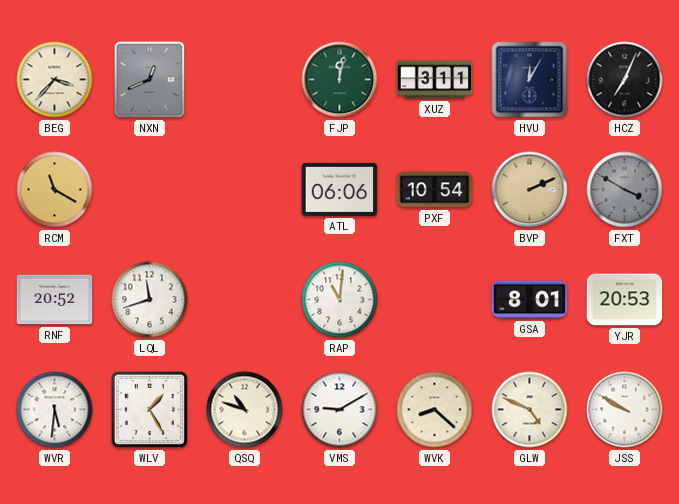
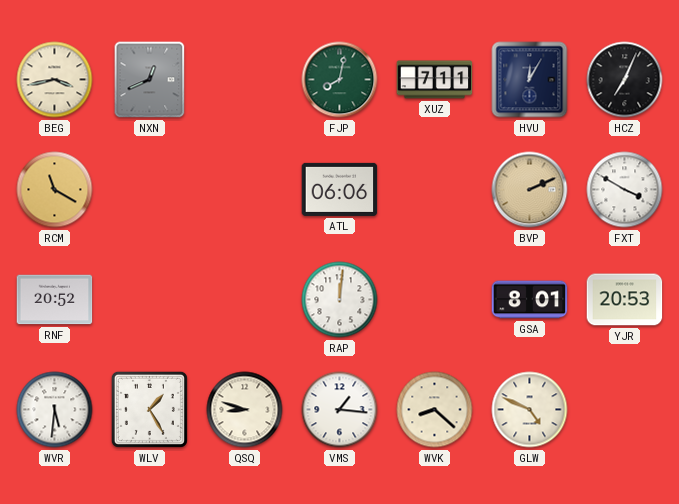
BEG: 3:37 -> 3:43 (55, 80)
FJP: 12:02 -> 8:02 (340, 80)
XUZ: 3:11 -> 7:11 (435, 80)
PXF: 10:54 -> none (435, 190)
FXT dial: grey -> white (625, 190)
LQL: 11:42 -> none (150, 300)
RAP: 11:01 -> 12:01 (340, 300)
QSQ: 10:48 -> 8:48 (245, 410)
VMS: 9:10 -> 1:16 (340, 410)
JSS: 9:50 -> none (625, 410)
